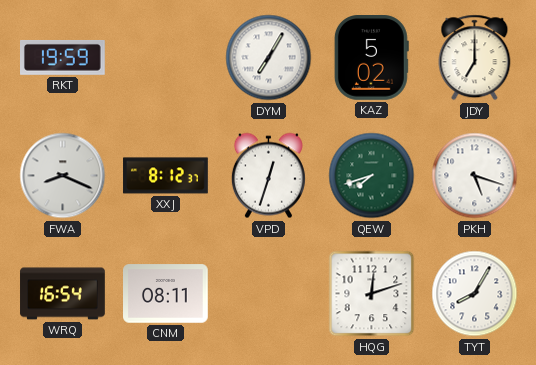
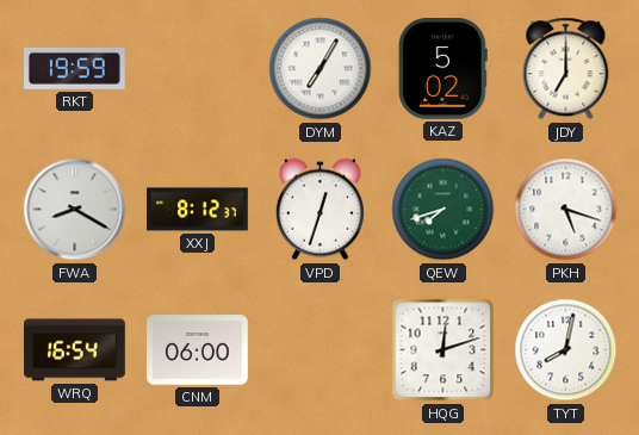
FWA: 8:19 -> 8:20 (75, 210)
CNM: 08:11 -> 06:00 (198, 350)
TYT: 8:05 -> 8:02 (566, 350)
